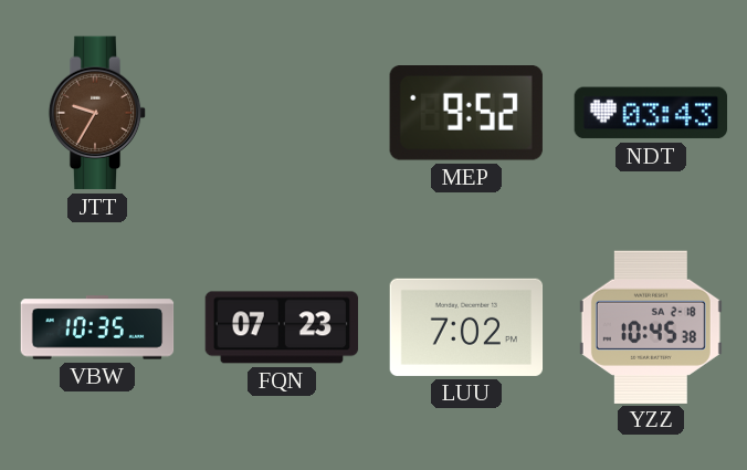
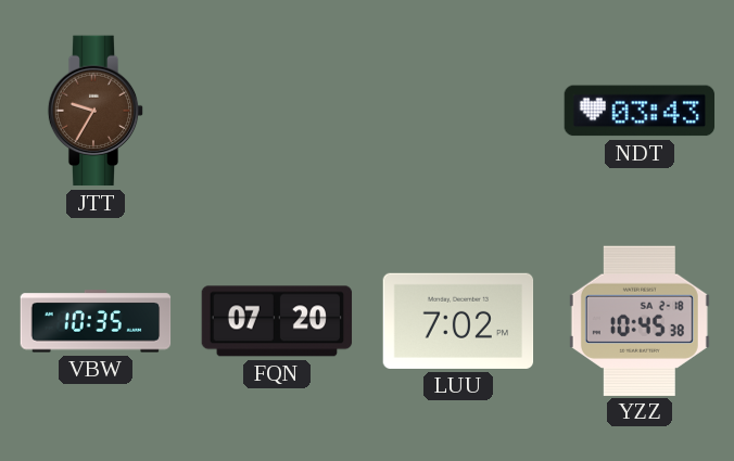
MEP: 9:52 -> none (466, 114)
FQN: 07:23 -> 07:20 (277, 321)
